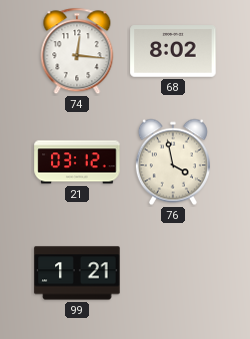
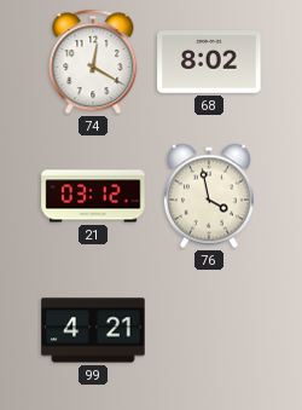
74: 12:16 -> 12:20 (93, 62)
99: 1:21 -> 4:21 (93, 330)
